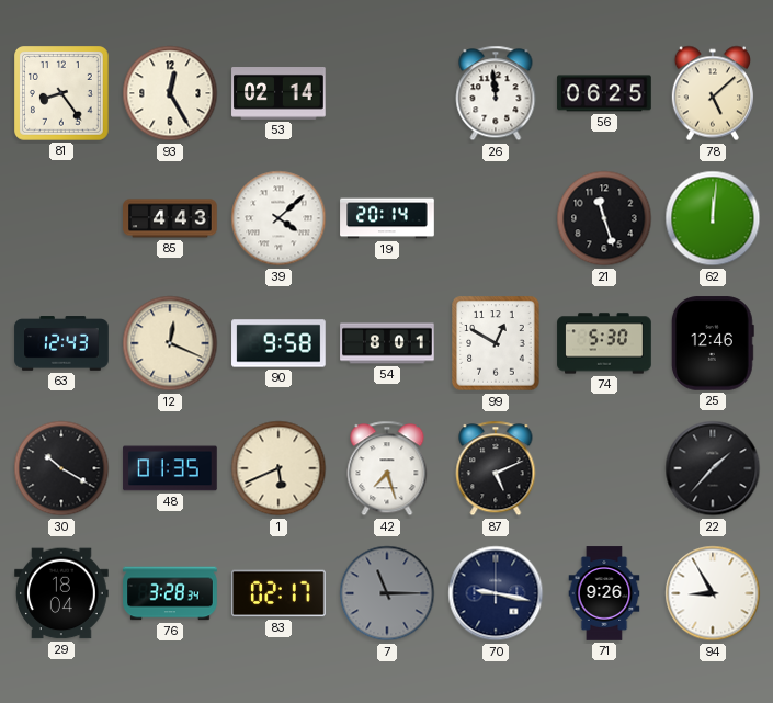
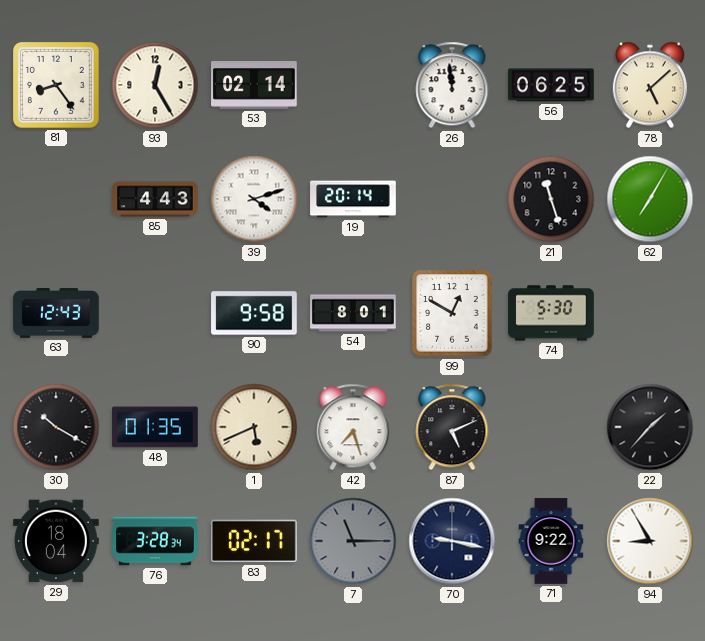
39: 4:08 -> 4:12 (254, 199)
62: 12:01 -> 7:05 (650, 199)
12: 12:19 -> none (170, 343)
25: 12:46 -> none (713, 343)
71: 9:26 -> 9:22 (551, 541)
